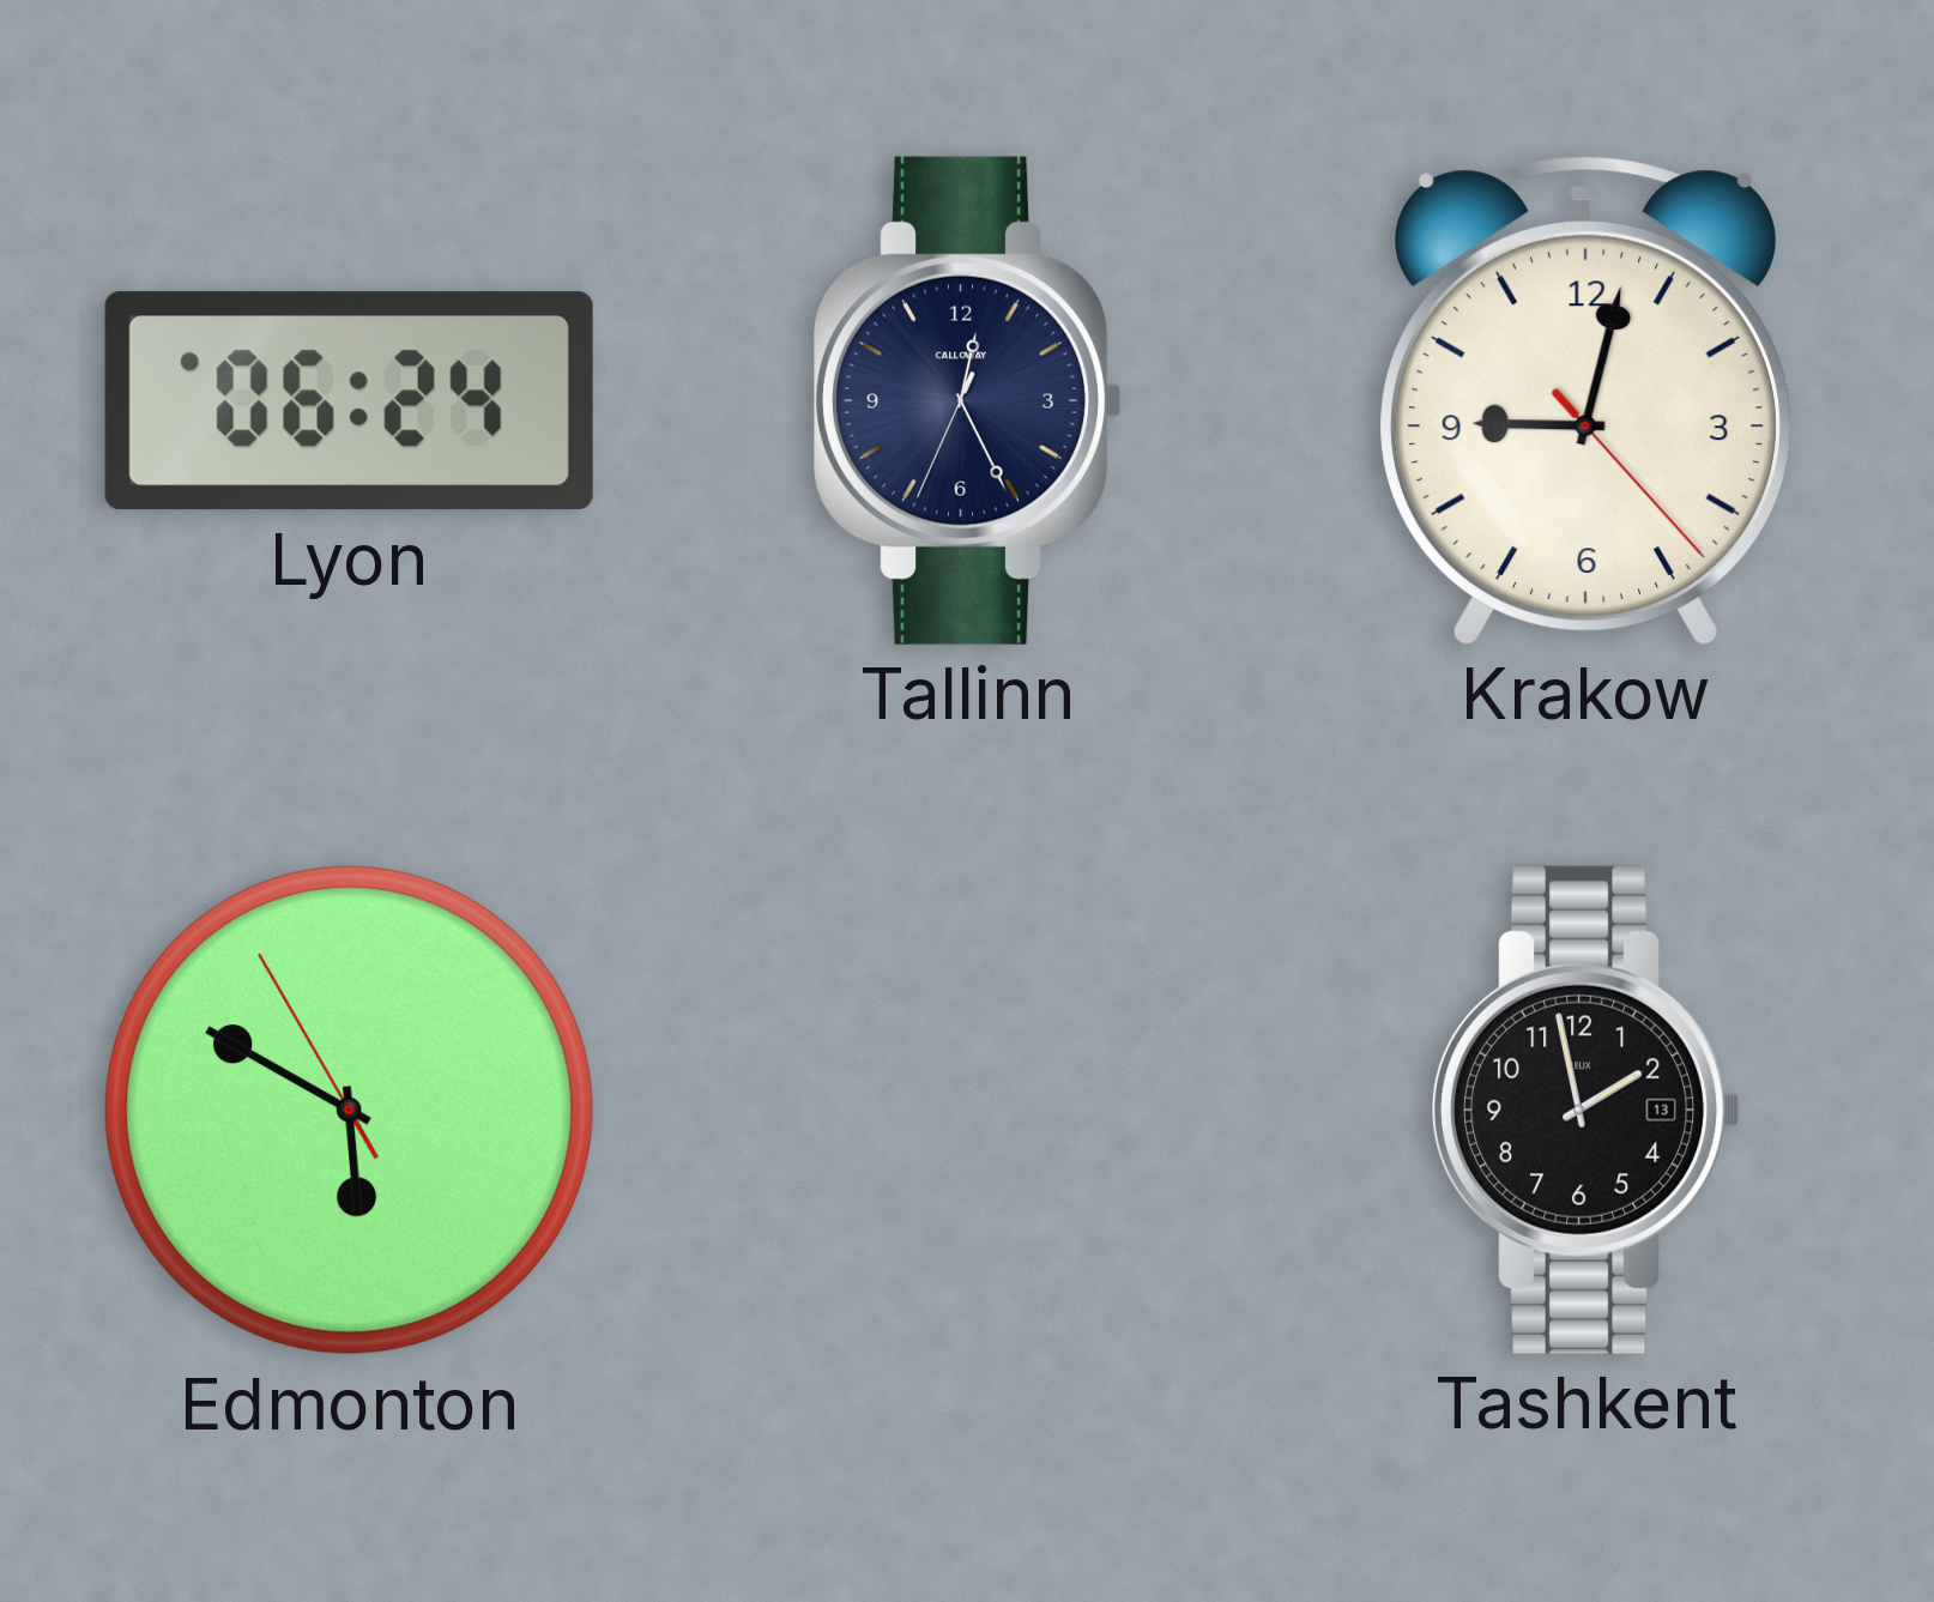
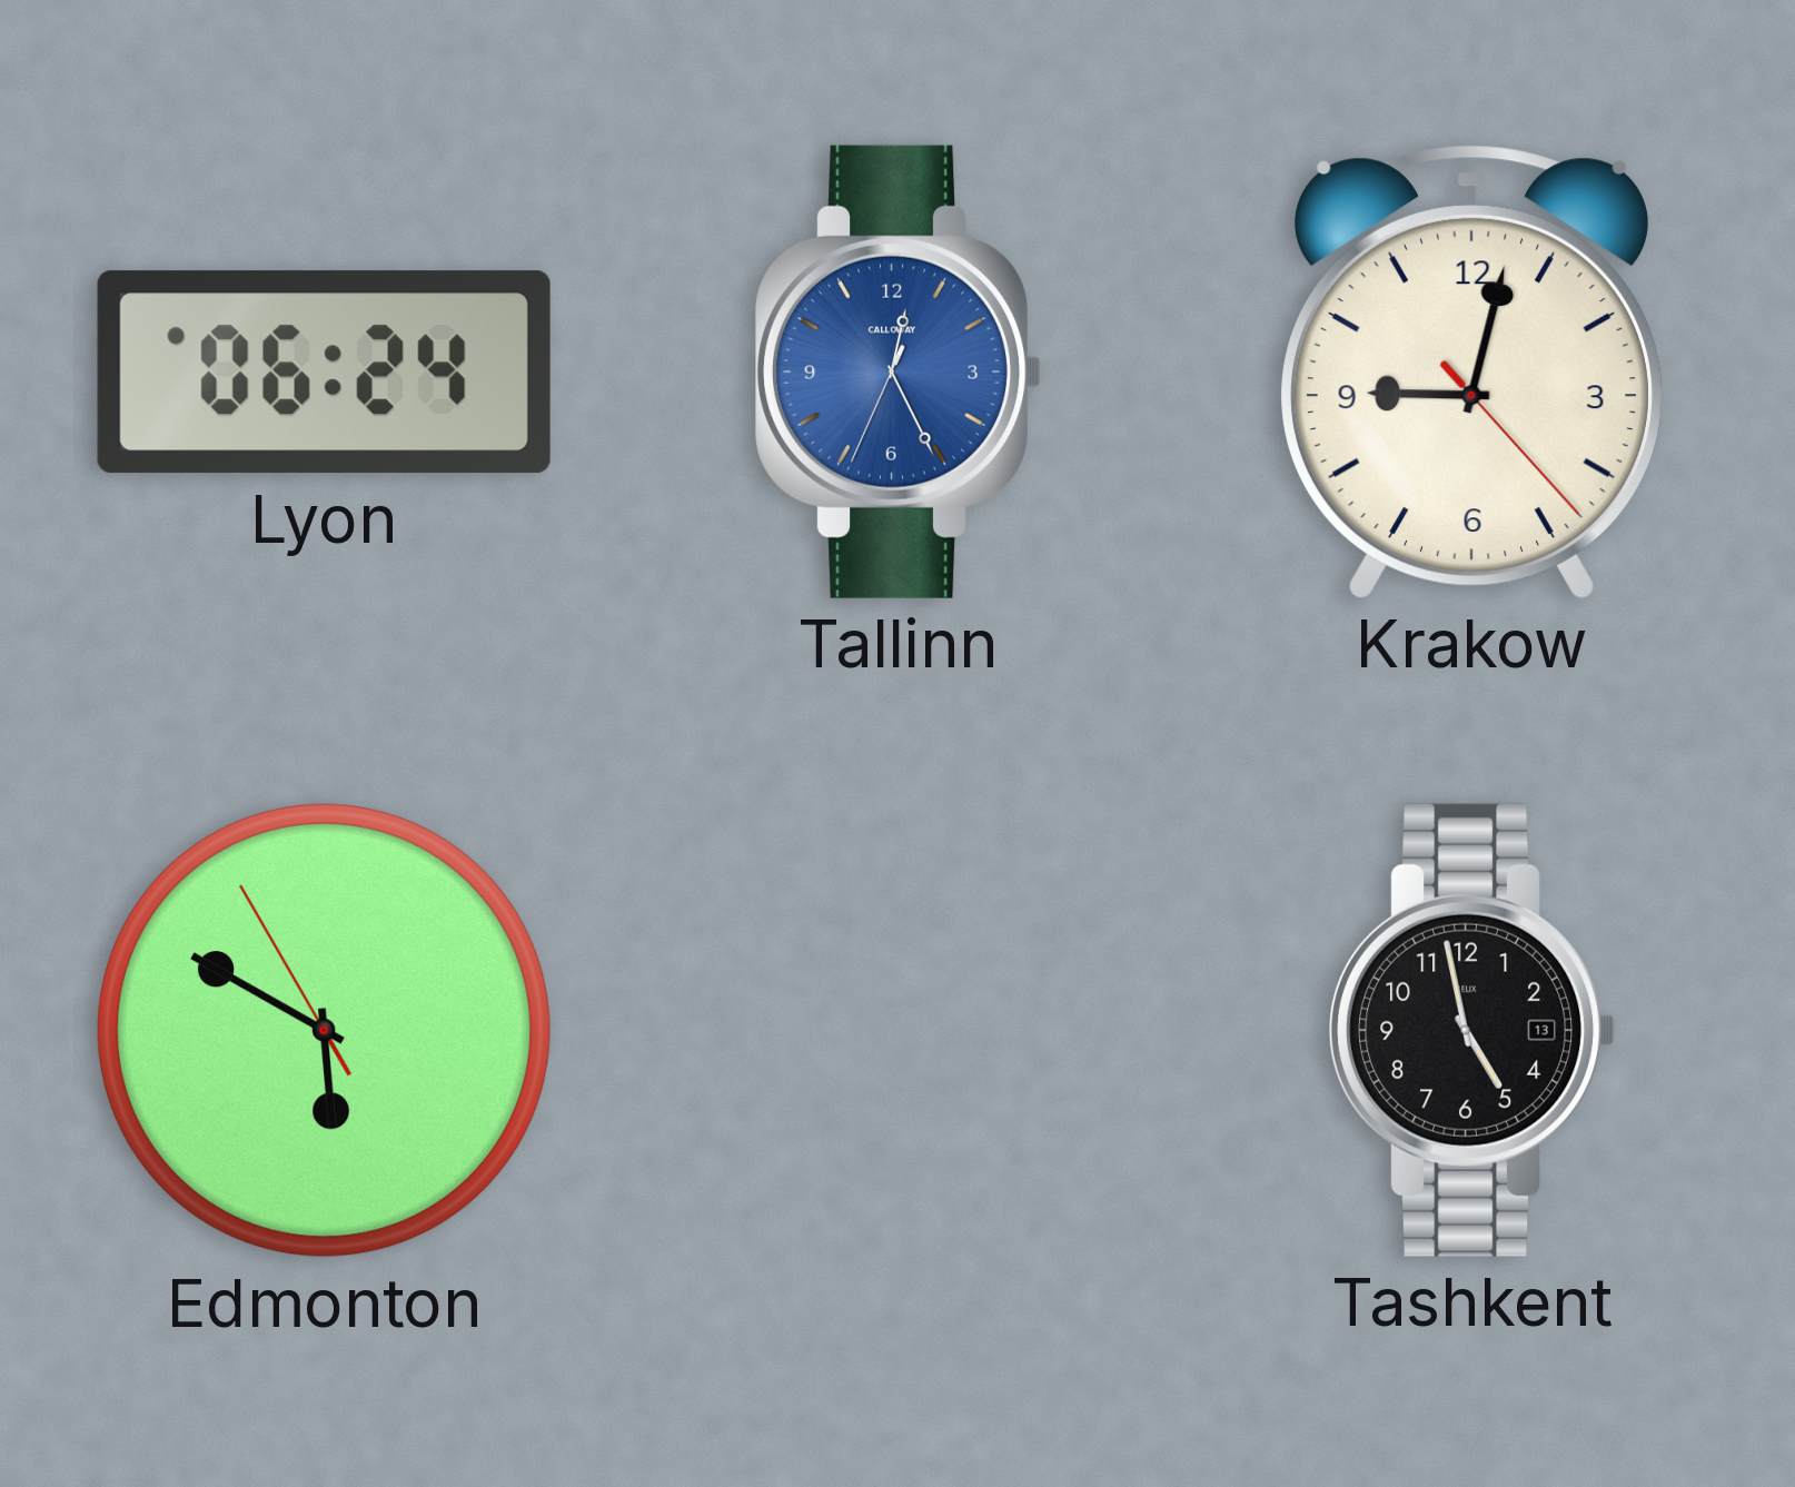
Tallinn dial: navy -> blue (899, 371)
Tashkent: 1:58 -> 4:58 (1472, 1030)
